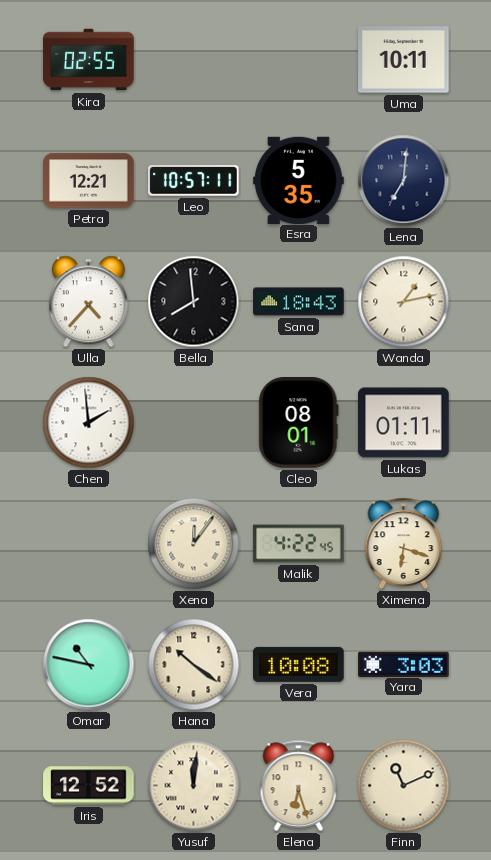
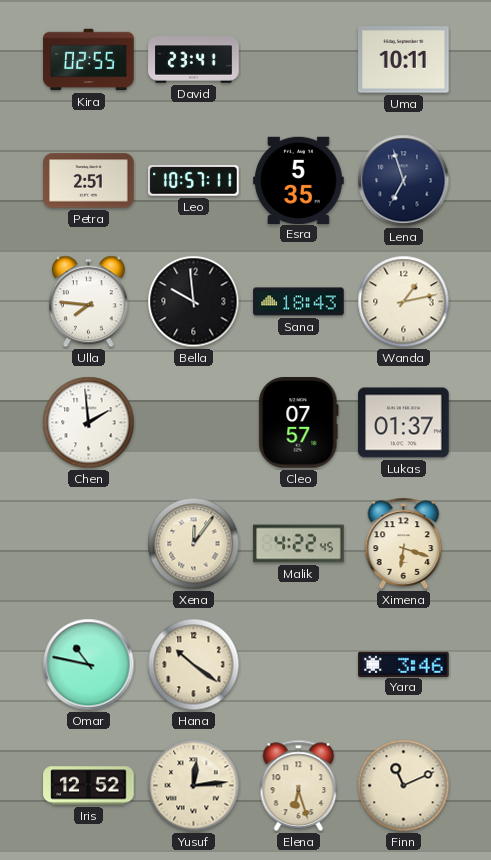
David: none -> 23:41 (194, 60)
Petra: 12:21 -> 2:51 (89, 181)
Lena: 7:01 -> 6:57 (404, 181)
Ulla: 4:37 -> 7:46 (88, 302)
Bella: 7:59 -> 9:59 (194, 302)
Cleo: 08:01 -> 07:57 (299, 423)
Lukas: 01:11 -> 01:37 (404, 423)
Vera: 10:08 -> none (299, 664)
Yara: 3:03 -> 3:46 (404, 664)
Yusuf: 12:01 -> 12:14 (194, 786)
